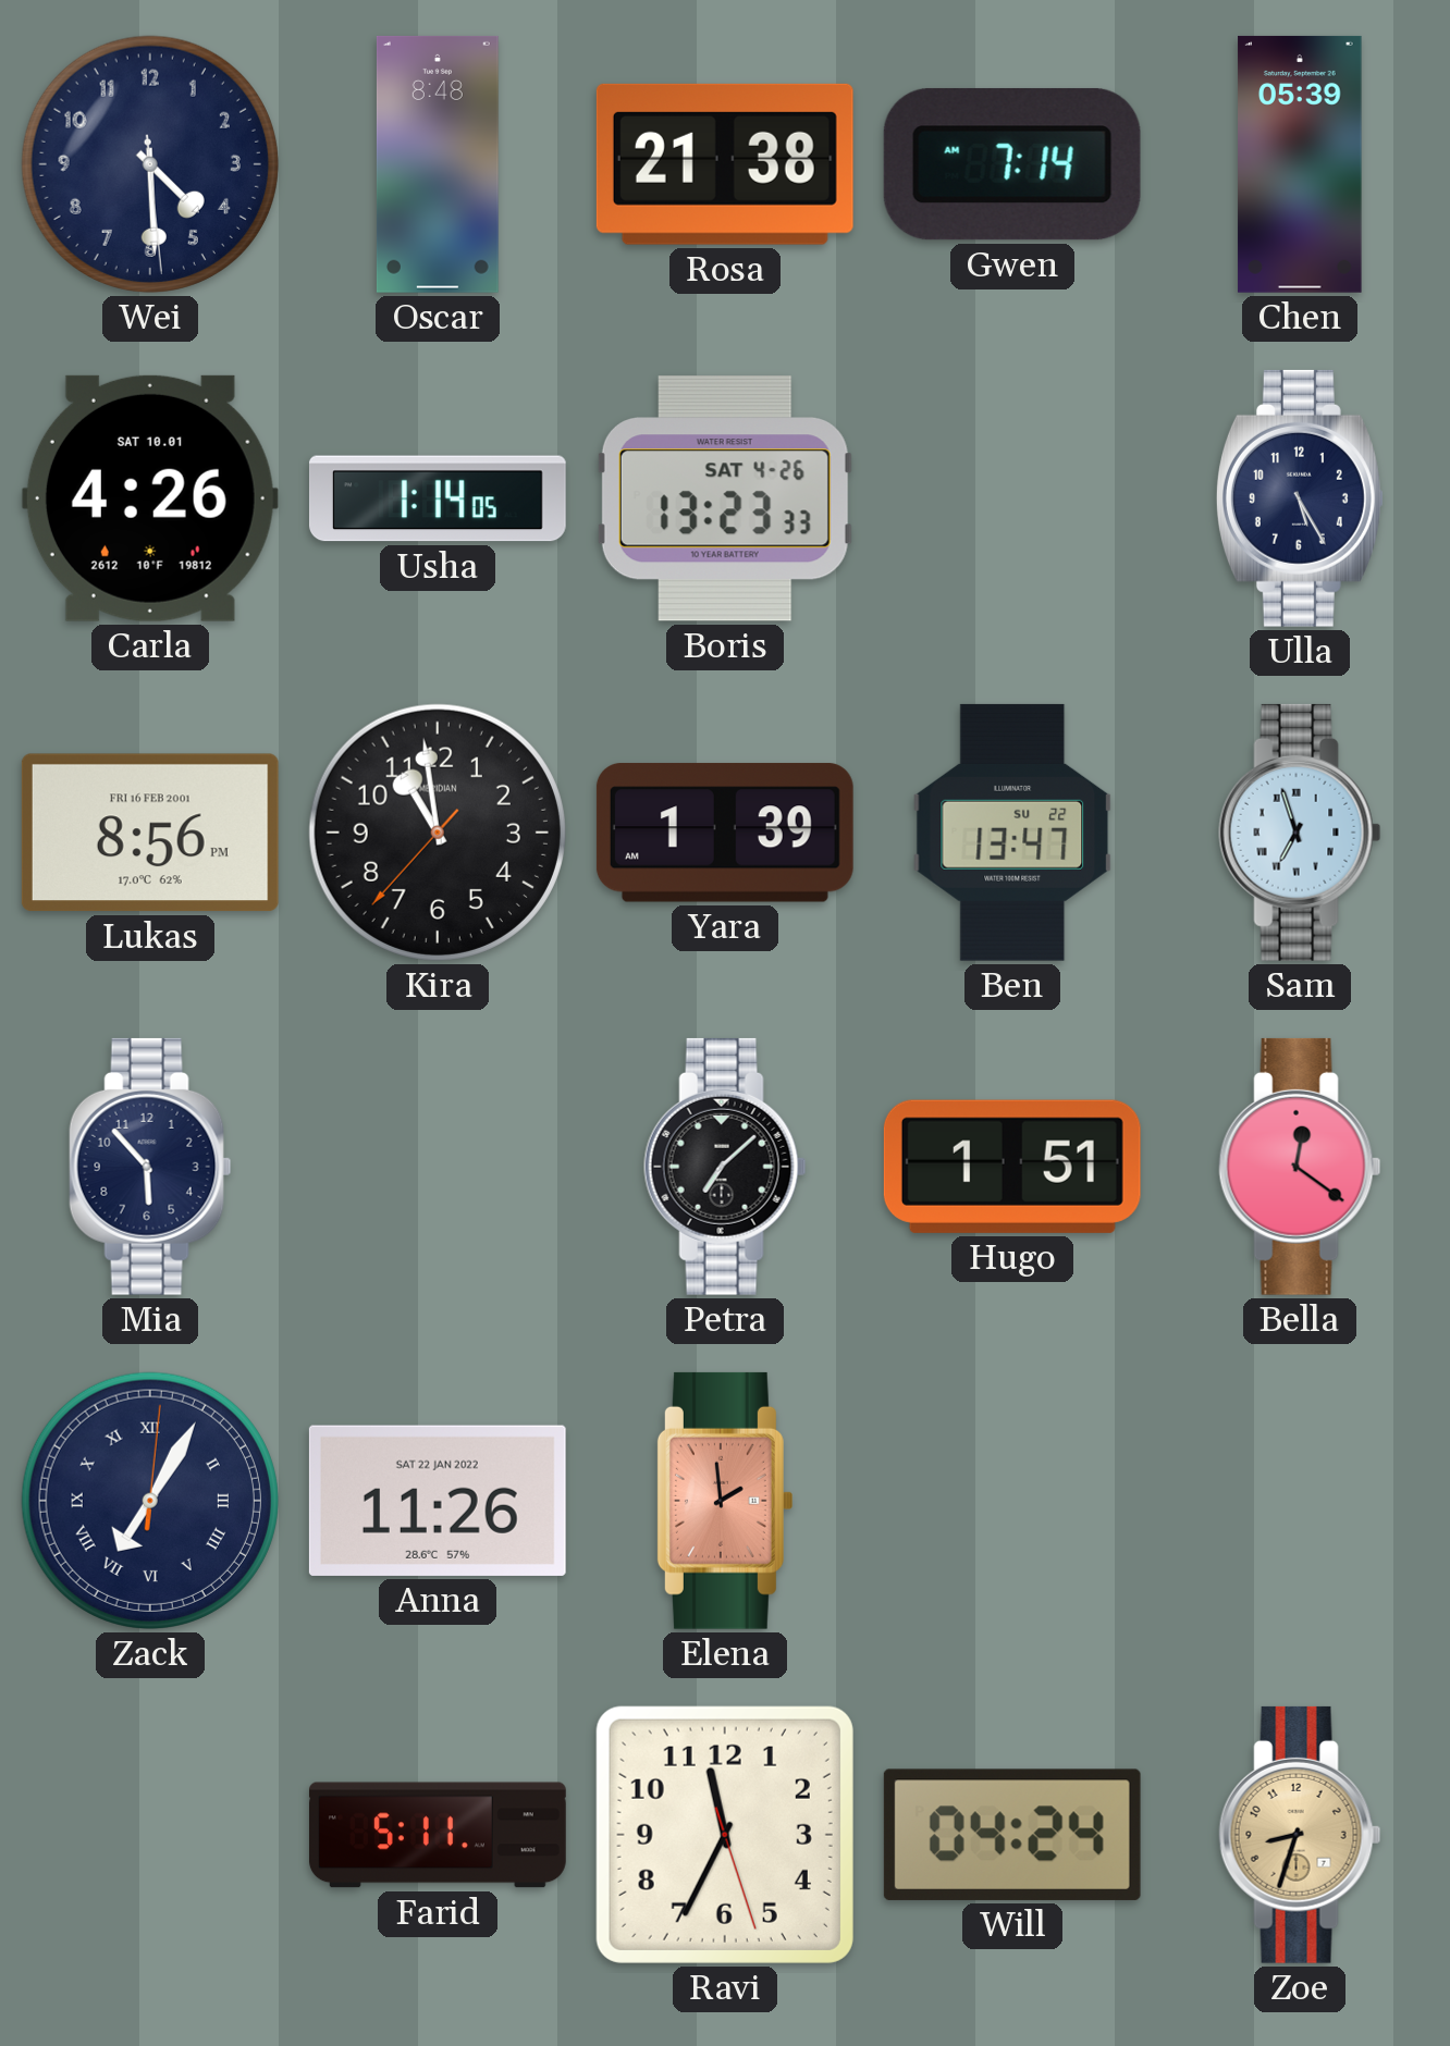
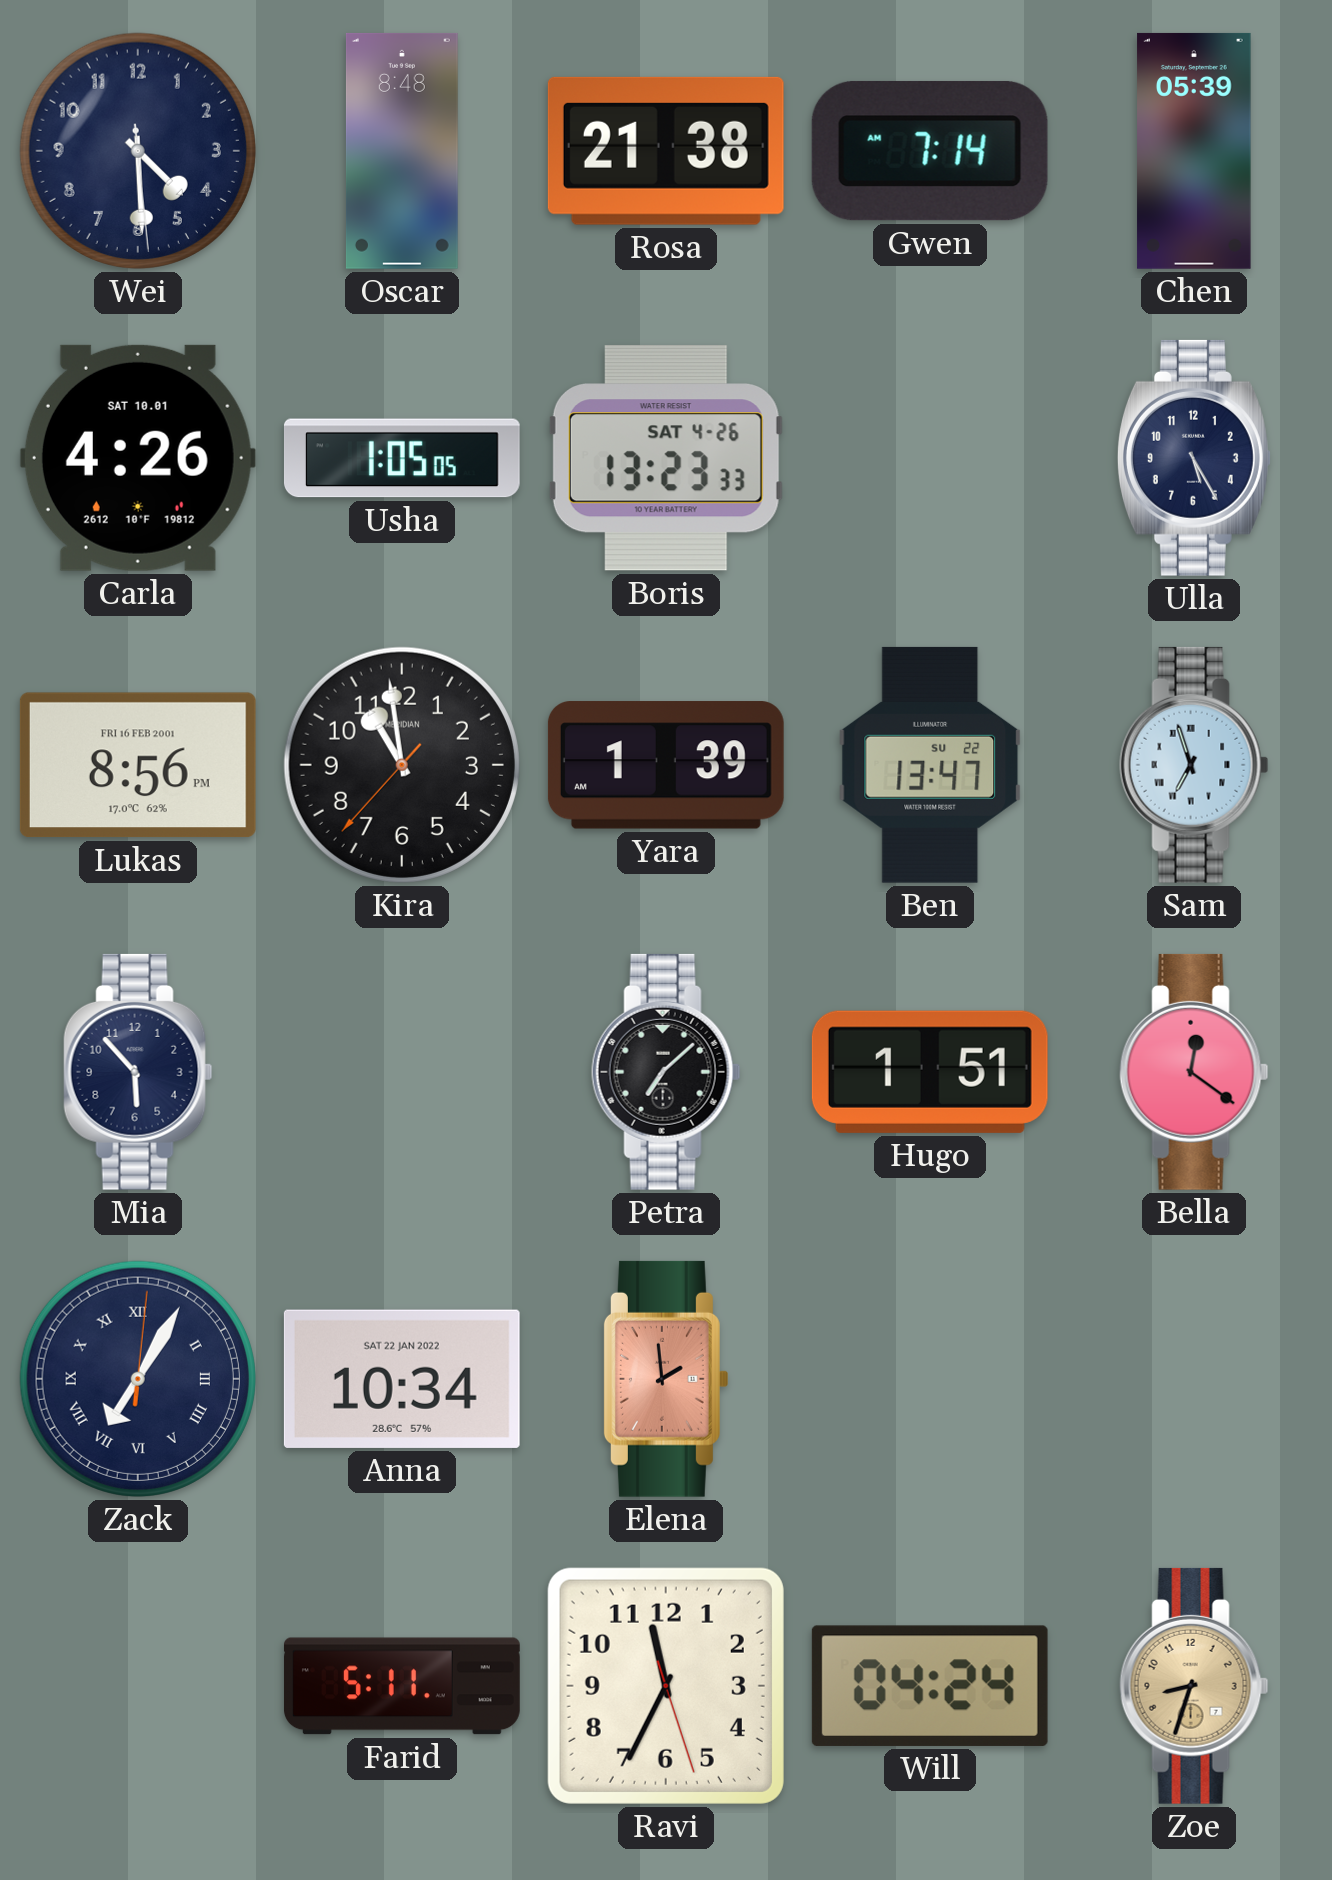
Usha: 1:14 -> 1:05 (402, 458)
Anna: 11:26 -> 10:34 (402, 1379)
